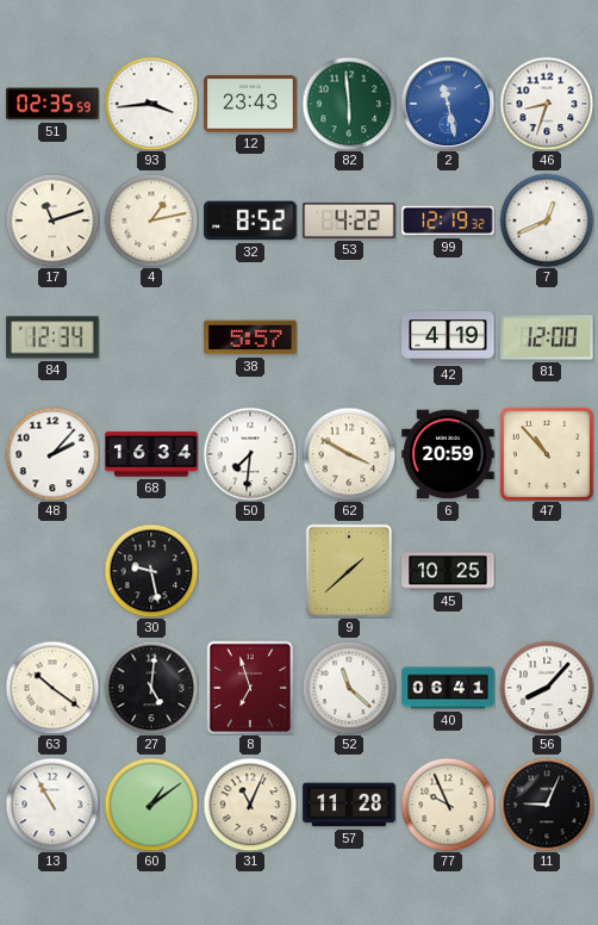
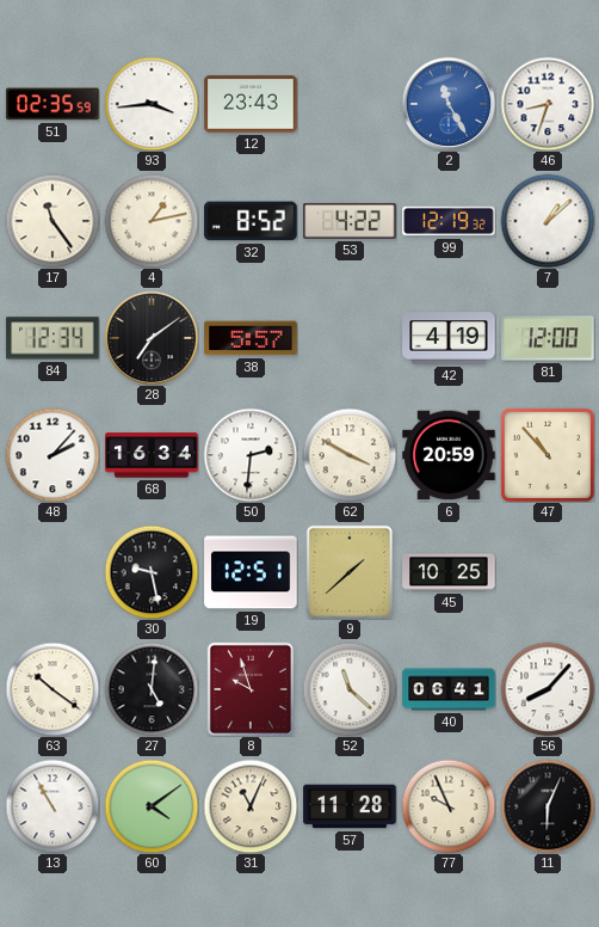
82: 5:59 -> none (349, 104)
2: 11:28 -> 11:25 (449, 104)
17: 11:12 -> 11:24 (53, 221)
7: 12:41 -> 1:08 (548, 221)
28: none -> 7:09 (152, 338)
50: 7:31 -> 2:31 (251, 455)
19: none -> 12:51 (251, 572)
8: 6:57 -> 9:57 (251, 689)
60: 1:09 -> 4:09 (152, 806)
11: 9:04 -> 6:04 (548, 806)
